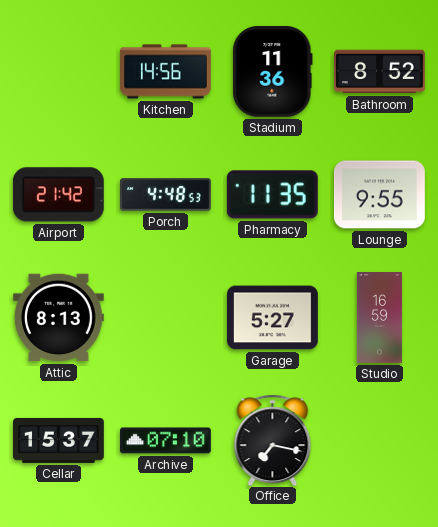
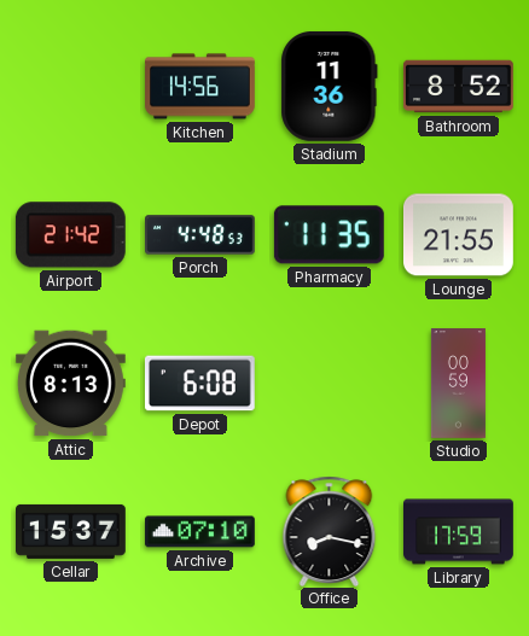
Lounge: 9:55 -> 21:55 (459, 235)
Depot: none -> 6:08 (199, 384)
Garage: 5:27 -> none (273, 318)
Studio: 16:59 -> 00:59 (458, 384)
Office: 7:17 -> 8:17 (330, 531)
Library: none -> 17:59 (459, 532)
